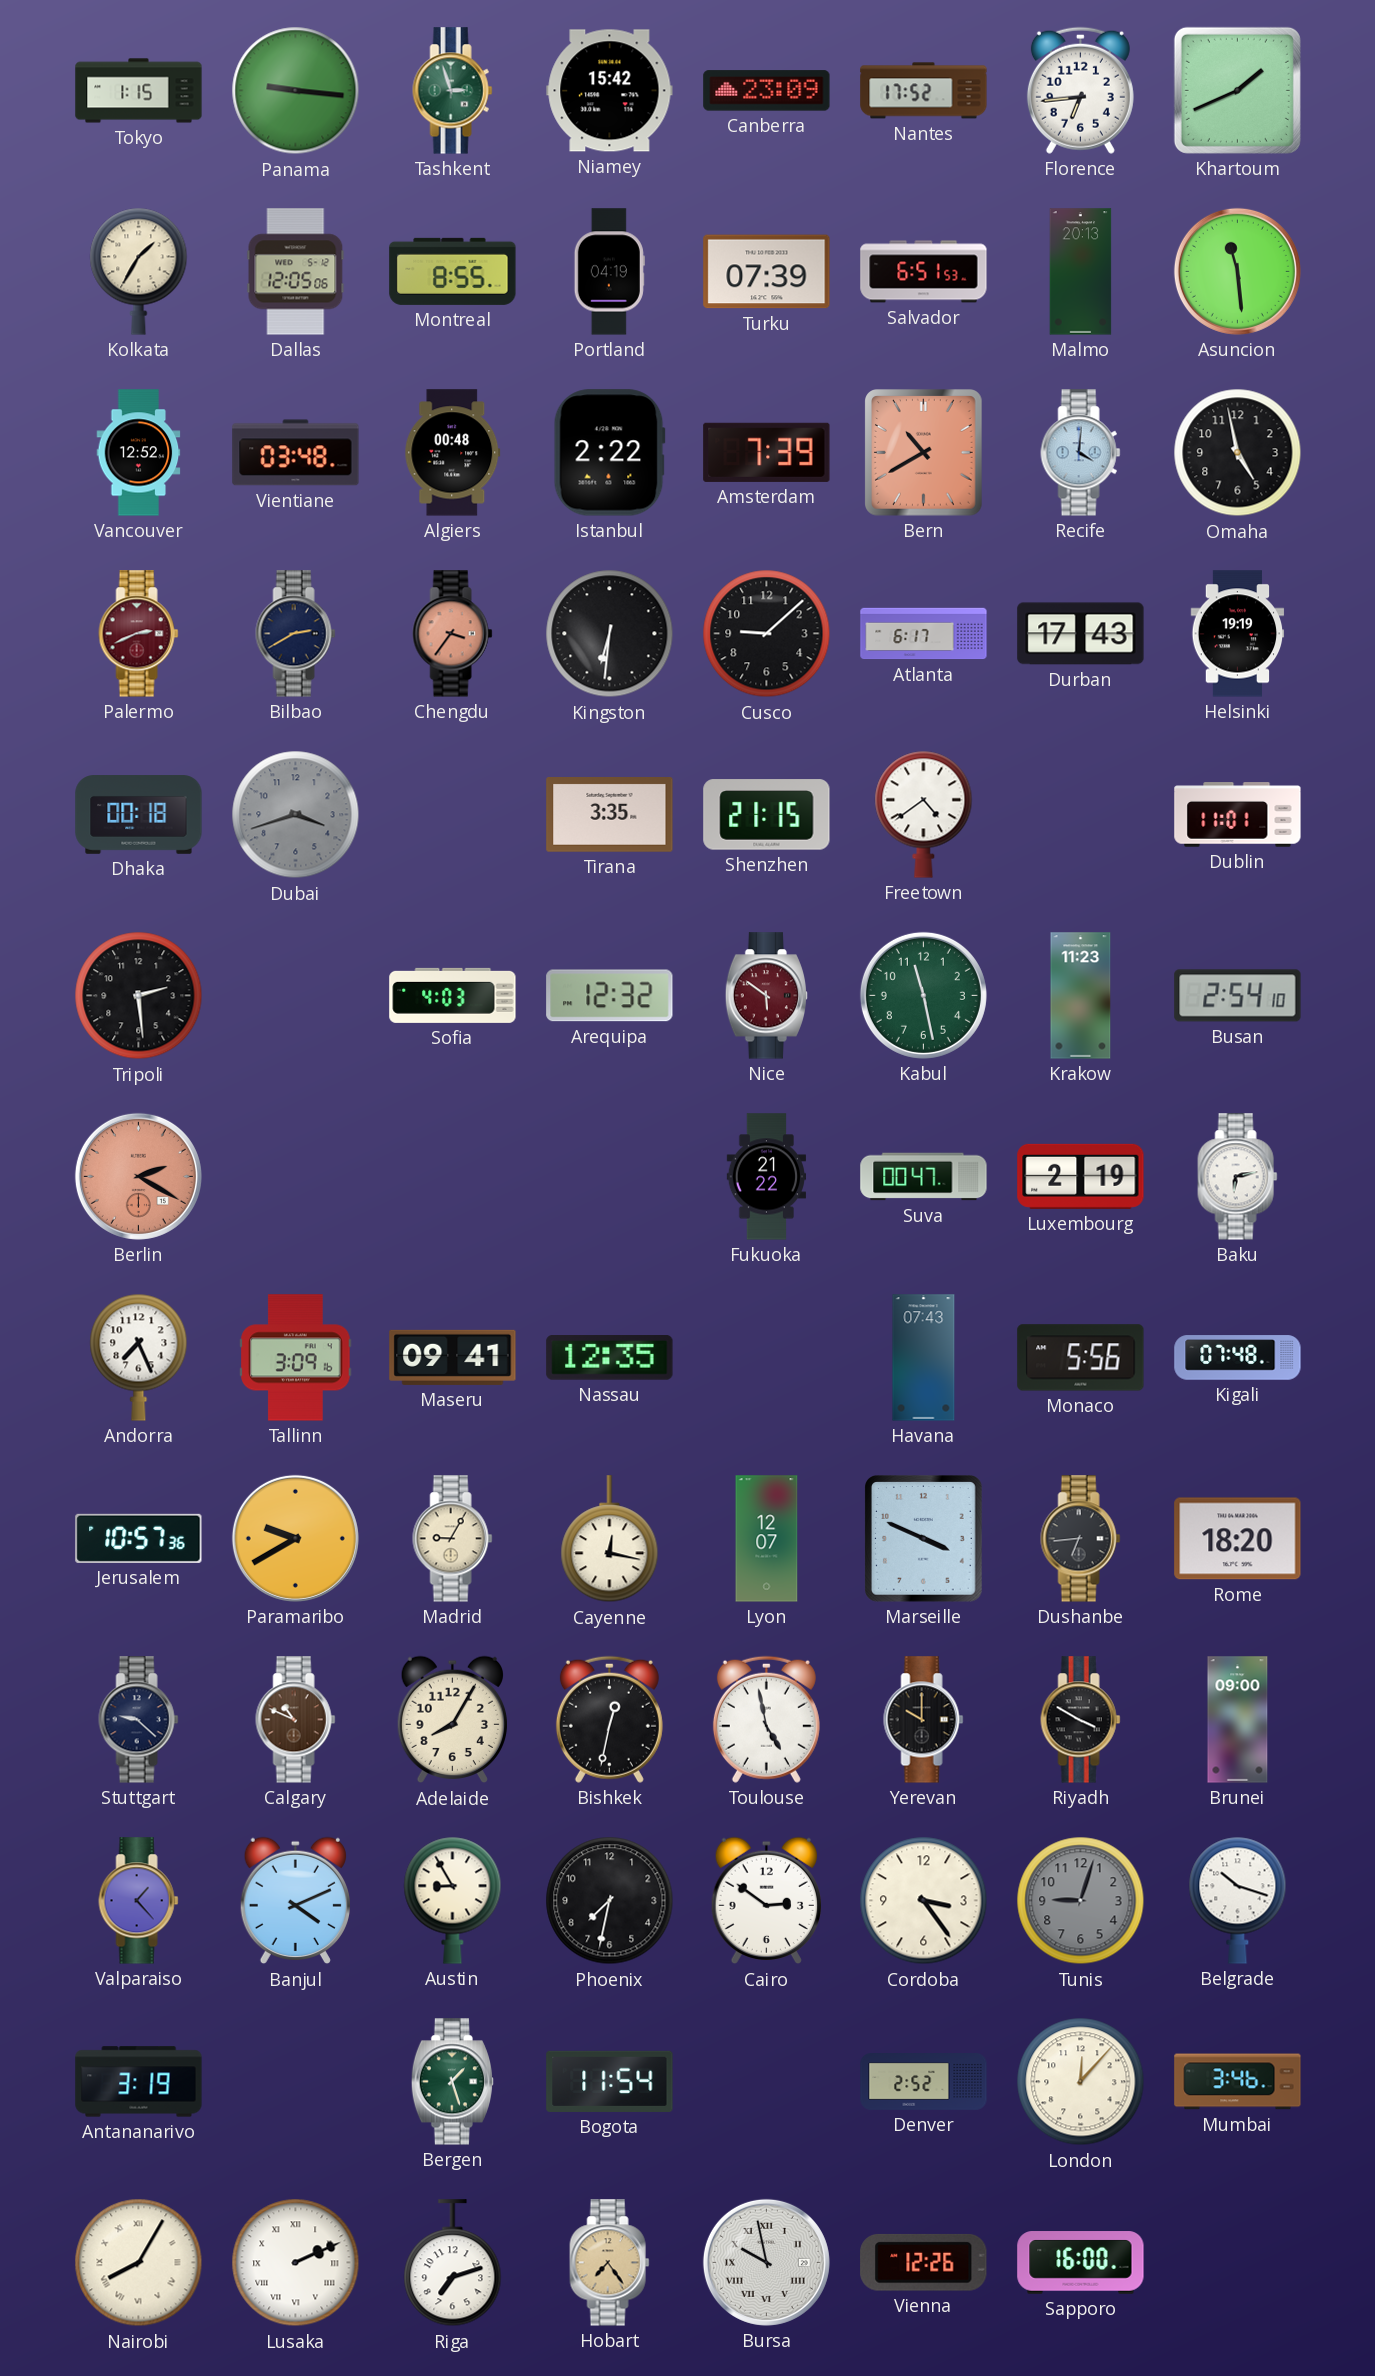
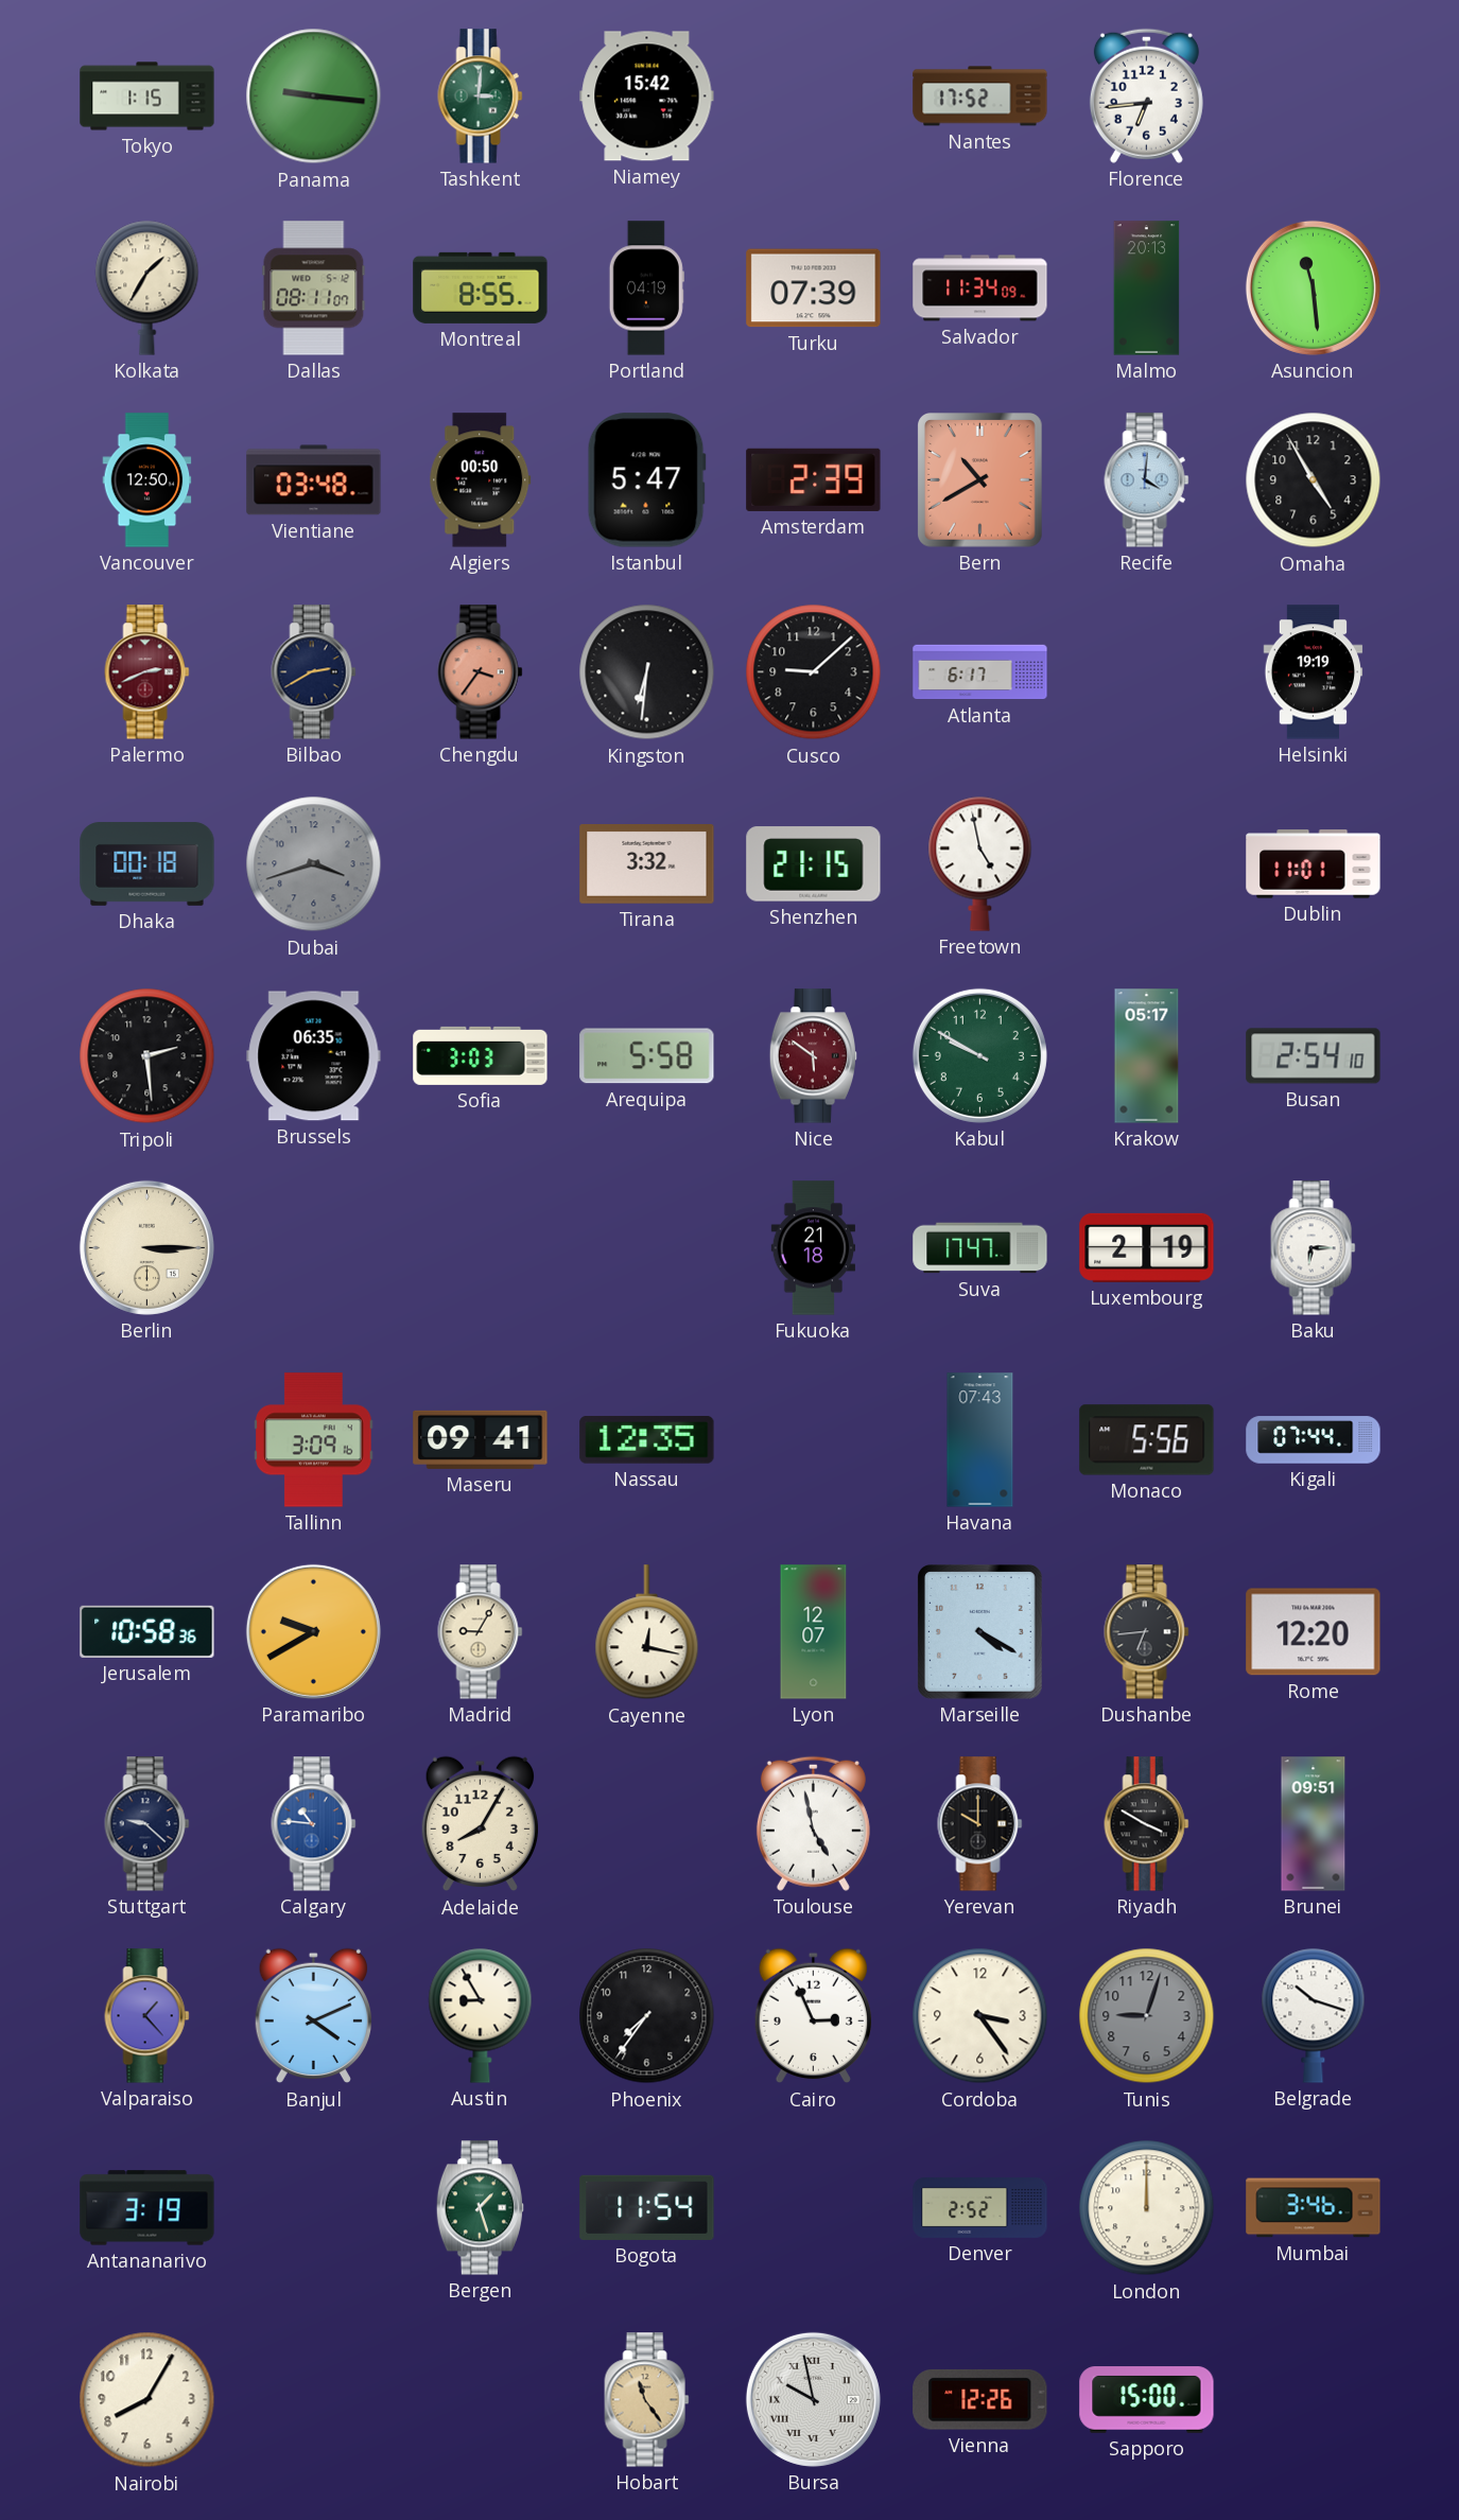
Tashkent: 2:57 -> 3:01 (481, 97)
Canberra: 23:09 -> none (767, 91)
Khartoum: 1:41 -> none (1237, 90)
Dallas: 12:05 -> 08:11 (314, 288)
Salvador: 6:51 -> 11:34 (980, 288)
Vancouver: 12:52 -> 12:50 (147, 480)
Algiers: 00:48 -> 00:50 (481, 480)
Istanbul: 2:22 -> 5:47 (646, 480)
Amsterdam: 7:39 -> 2:39 (814, 479)
Omaha: 4:58 -> 4:55 (1314, 480)
Durban: 17:43 -> none (1081, 634)
Tirana: 3:35 -> 3:32 (647, 864)
Freetown: 4:39 -> 4:58 (980, 863)
Brussels: none -> 06:35 (314, 1056)
Sofia: 4:03 -> 3:03 (481, 1055)
Arequipa: 12:32 -> 5:58 (647, 1056)
Kabul: 11:28 -> 9:50 (979, 1055)
Krakow: 11:23 -> 05:17 (1147, 1056)
Berlin: 2:20 -> 3:15 (146, 1247)
Berlin dial: salmon -> cream (146, 1247)
Fukuoka: 21:22 -> 21:18 (813, 1248)
Suva: 00:47 -> 17:47 (980, 1248)
Baku: 6:13 -> 6:15 (1314, 1248)
Andorra: 7:26 -> none (139, 1357)
Kigali: 07:48 -> 07:44 (1314, 1440)
Jerusalem: 10:57 -> 10:58 (147, 1631)
Marseille: 3:49 -> 4:20 (980, 1632)
Rome: 18:20 -> 12:20 (1314, 1632)
Calgary: 10:49 -> 10:46 (314, 1824)
Calgary dial: brown -> blue (314, 1824)
Bishkek: 12:32 -> none (609, 1719)
Brunei: 09:00 -> 09:51 (1314, 1824)
Phoenix: 7:32 -> 7:36 (647, 2016)
Cairo: 2:51 -> 2:56 (813, 2016)
London: 12:07 -> 12:00 (1147, 2208)
Nairobi numerals: Roman -> Arabic (147, 2400)
Lusaka: 2:11 -> none (296, 2263)
Riga: 7:12 -> none (453, 2263)
Hobart: 7:24 -> 11:24 (647, 2400)
Sapporo: 16:00 -> 15:00 (1147, 2400)
